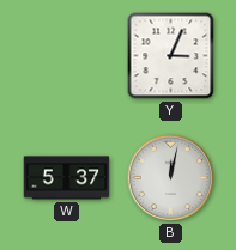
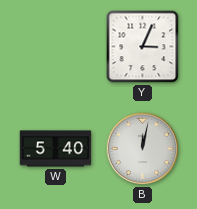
W: 5:37 -> 5:40 (56, 149)
